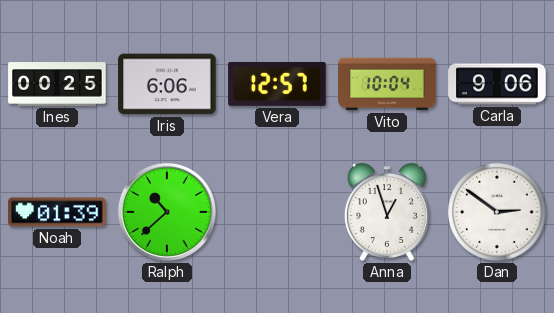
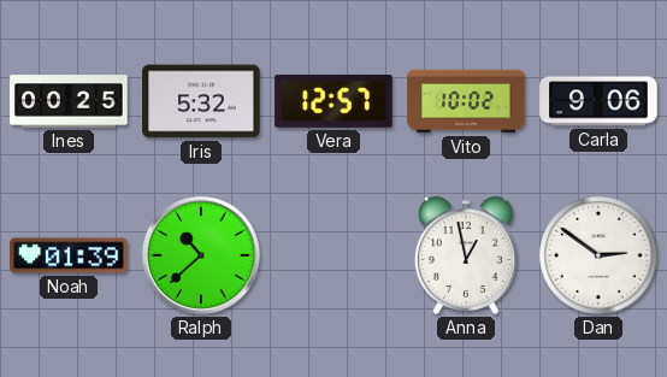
Iris: 6:06 -> 5:32 (201, 101)
Vito: 10:04 -> 10:02 (466, 101)
Anna: 12:57 -> 12:58 (466, 255)
